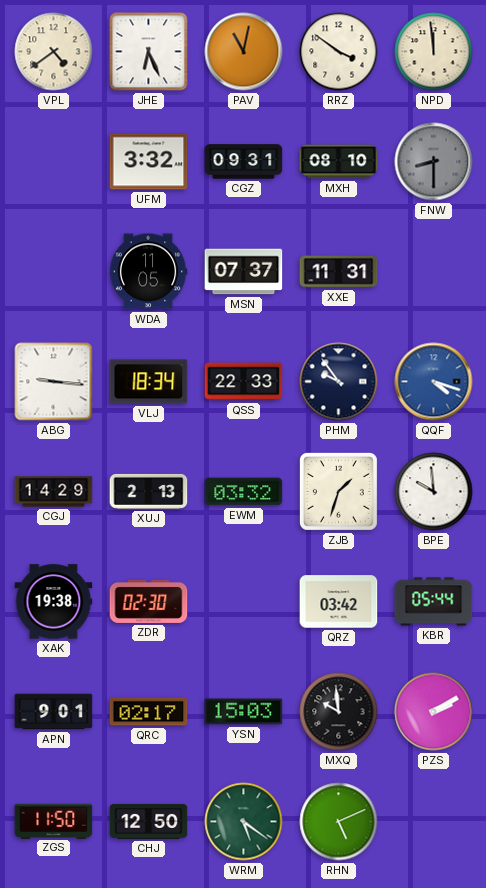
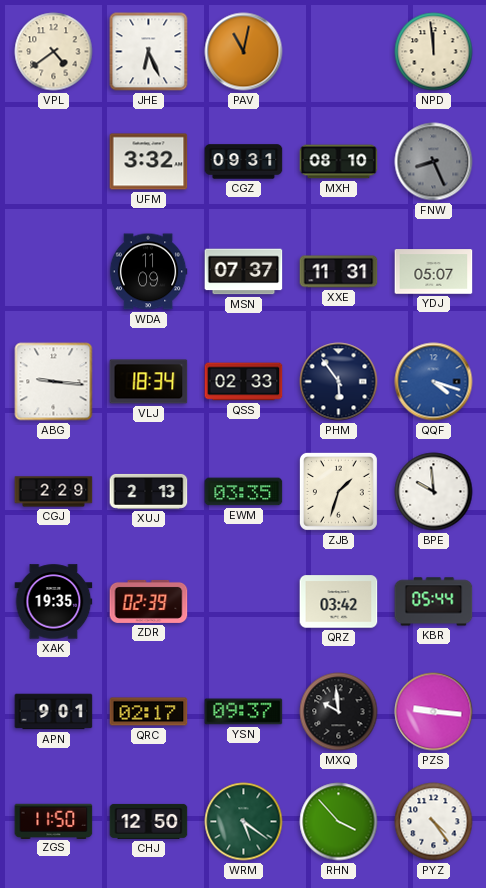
RRZ: 3:51 -> none (339, 52)
FNW: 8:30 -> 8:26 (434, 162)
WDA: 11:05 -> 11:09 (148, 272)
YDJ: none -> 05:07 (434, 272)
QSS: 22:33 -> 02:33 (244, 382)
PHM: 9:54 -> 5:54 (339, 382)
CGJ: 14:29 -> 2:29 (54, 492)
EWM: 03:32 -> 03:35 (244, 492)
XAK: 19:38 -> 19:35 (54, 602)
ZDR: 02:30 -> 02:39 (149, 601)
YSN: 15:03 -> 09:37 (244, 712)
PZS: 2:10 -> 9:16 (434, 712)
RHN: 5:11 -> 3:53 (339, 822)
PYZ: none -> 4:24 (434, 822)
